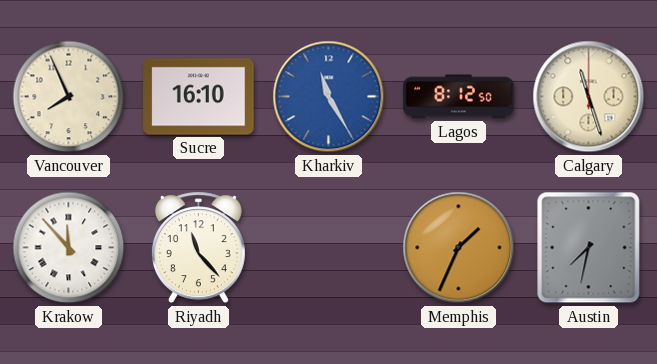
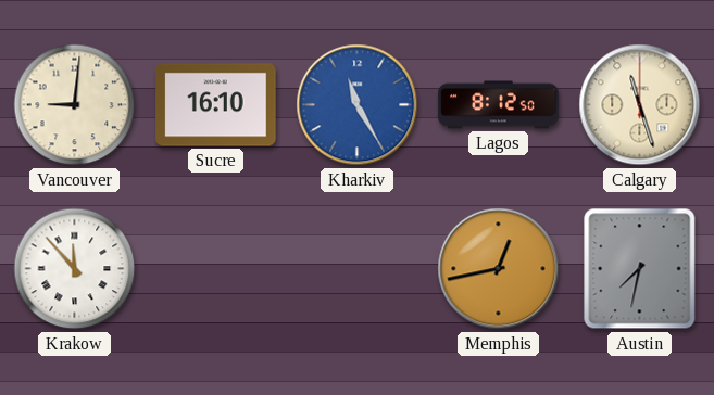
Vancouver: 7:56 -> 9:01 (75, 105)
Riyadh: 11:23 -> none (198, 248)
Memphis: 1:34 -> 12:43 (499, 269)
